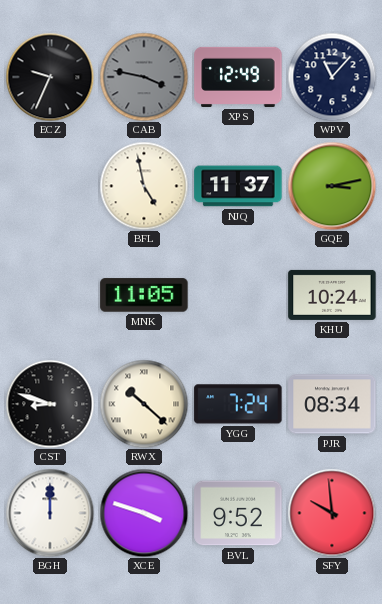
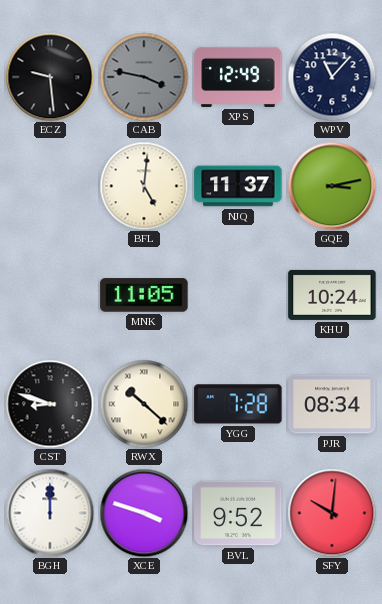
ECZ: 9:34 -> 9:29 (50, 77)
BFL: 4:58 -> 5:01 (144, 186)
YGG: 7:24 -> 7:28 (238, 404)
SFY: 9:59 -> 10:01 (332, 513)
